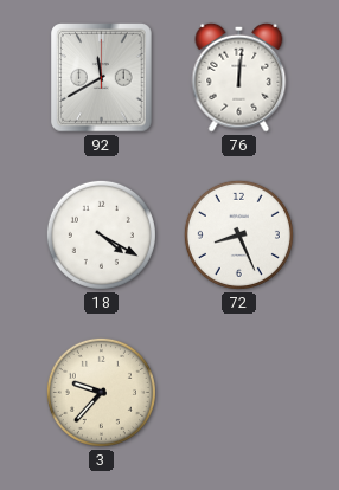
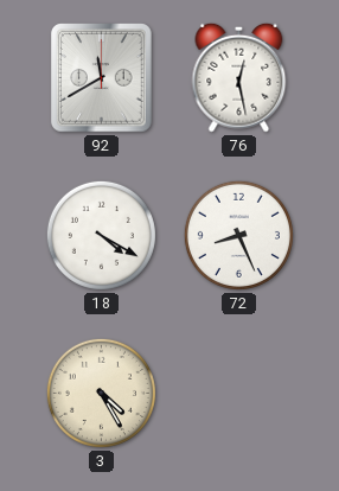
76: 12:01 -> 12:28 (239, 77)
3: 9:37 -> 4:25 (101, 393)
